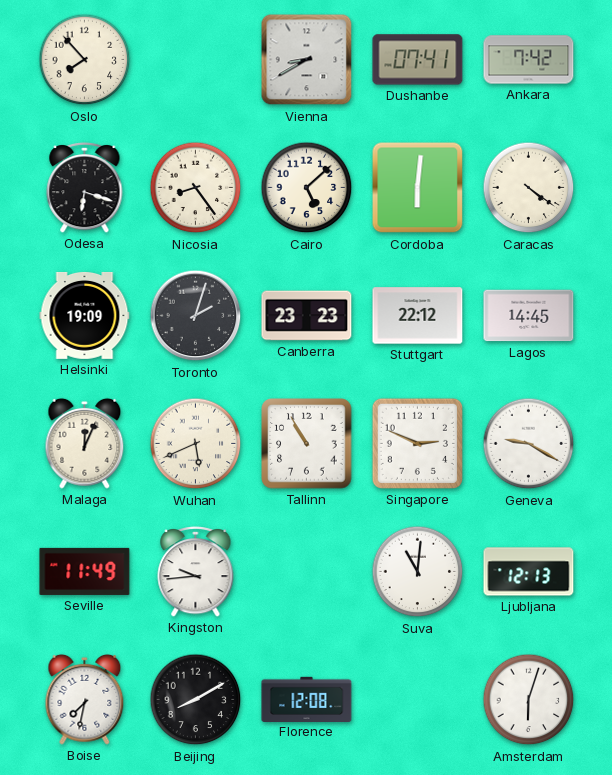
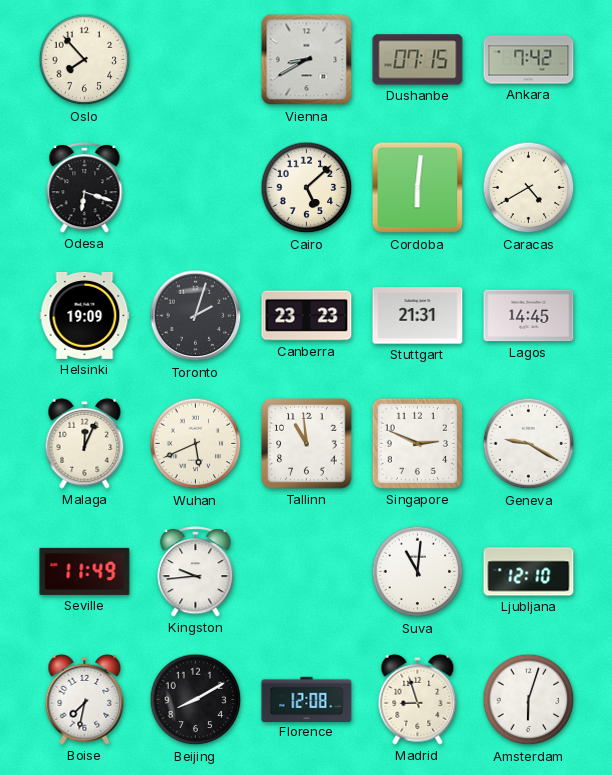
Dushanbe: 07:41 -> 07:15 (418, 60)
Nicosia: 8:24 -> none (196, 188)
Caracas: 4:21 -> 4:40 (529, 188)
Stuttgart: 22:12 -> 21:31 (418, 316)
Tallinn: 10:55 -> 10:59 (307, 444)
Ljubljana: 12:13 -> 12:10 (529, 572)
Madrid: none -> 8:57 (418, 699)
